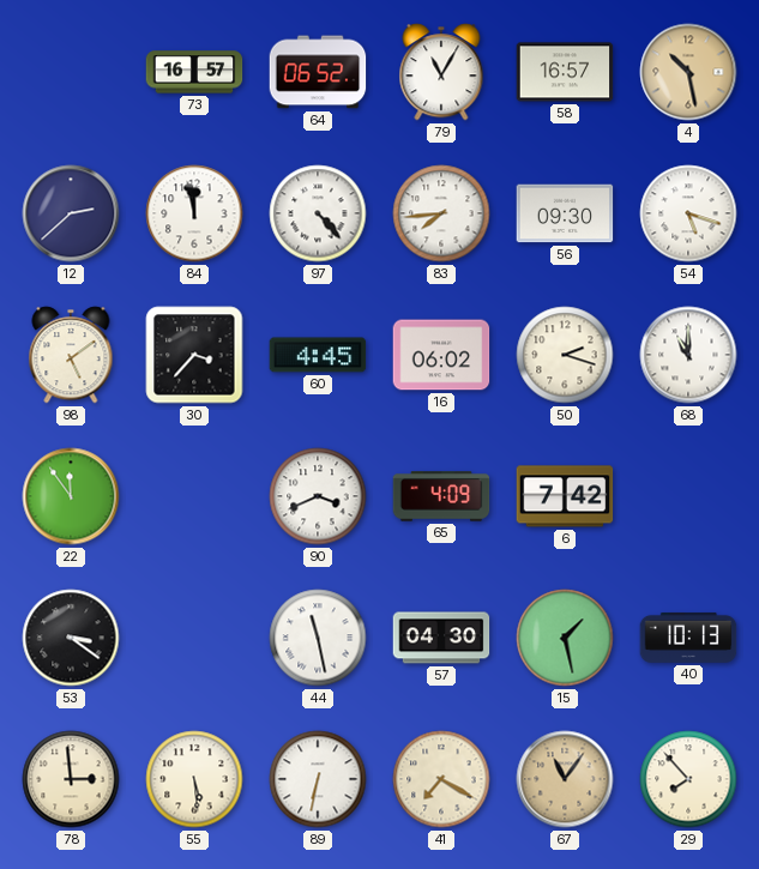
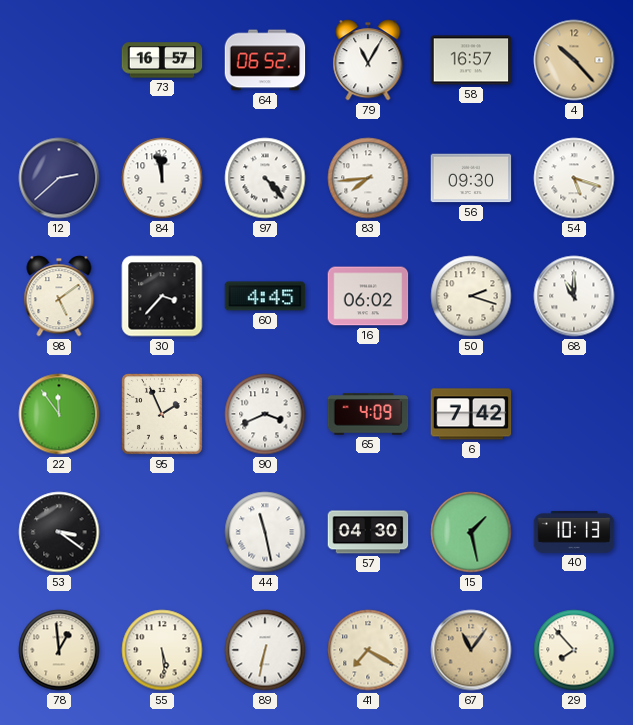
4: 10:28 -> 10:23 (574, 60)
95: none -> 1:56 (163, 415)
78: 2:59 -> 12:59 (59, 650)
